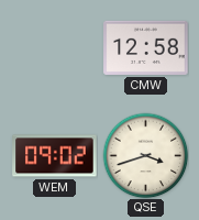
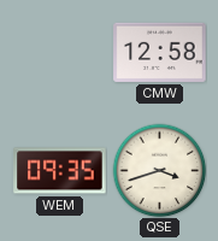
WEM: 09:02 -> 09:35 (60, 171)
